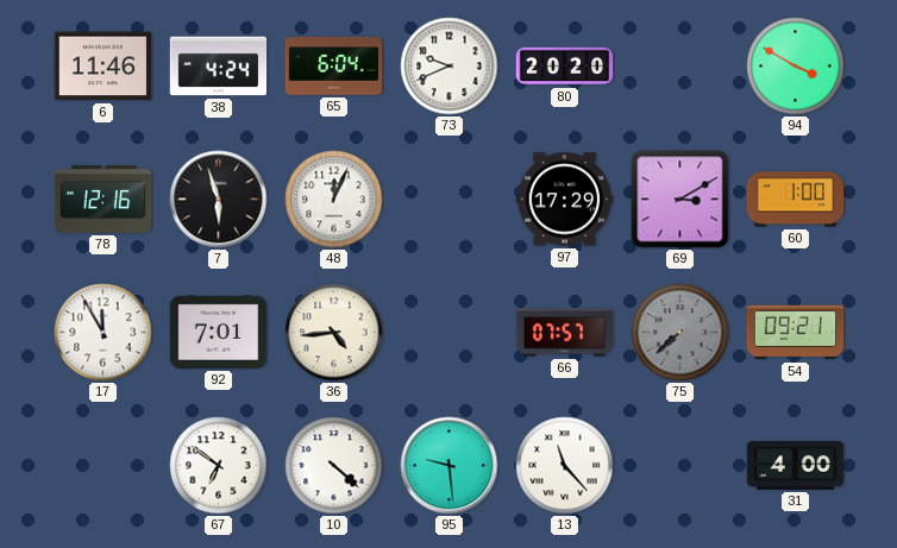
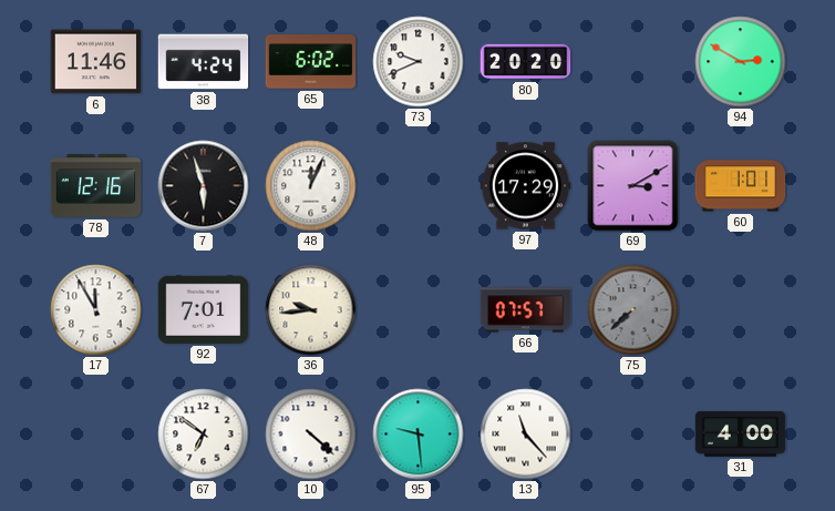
65: 6:04 -> 6:02 (311, 62)
94: 3:50 -> 2:50 (741, 62)
60: 1:00 -> 1:01 (741, 186)
36: 4:44 -> 9:44 (311, 310)
54: 09:21 -> none (796, 333)
